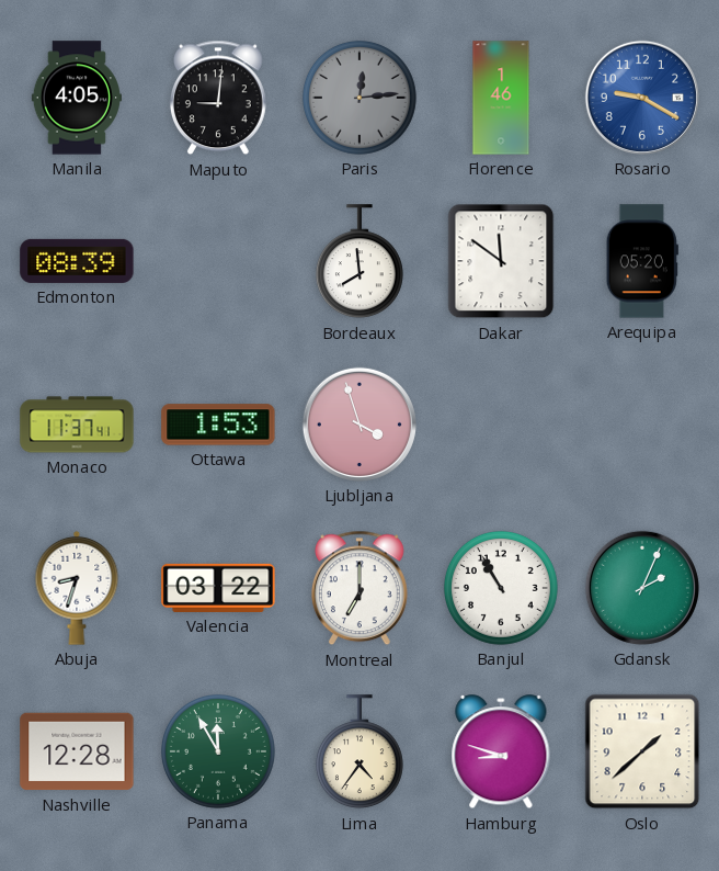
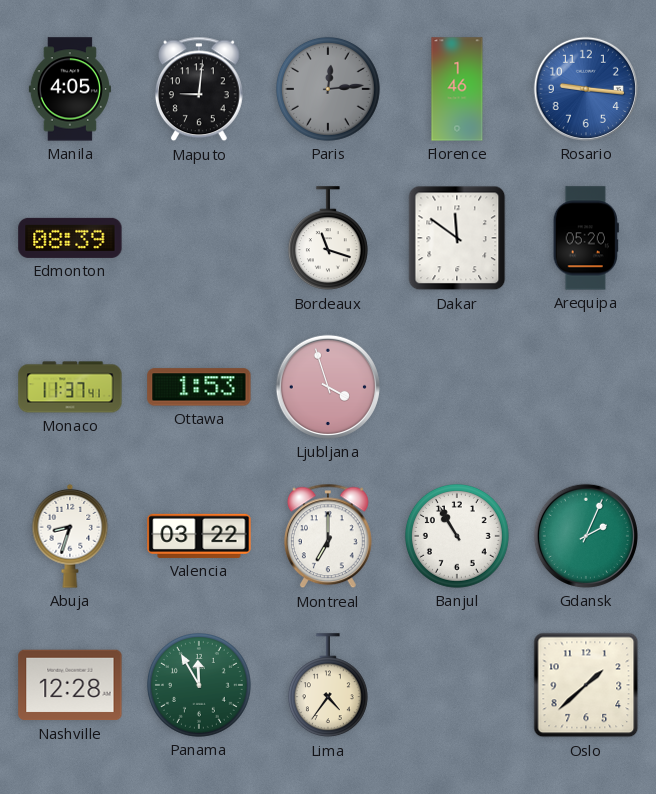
Rosario: 9:20 -> 9:16 (586, 89)
Bordeaux: 7:59 -> 11:18 (328, 239)
Hamburg: 8:48 -> none (501, 753)
